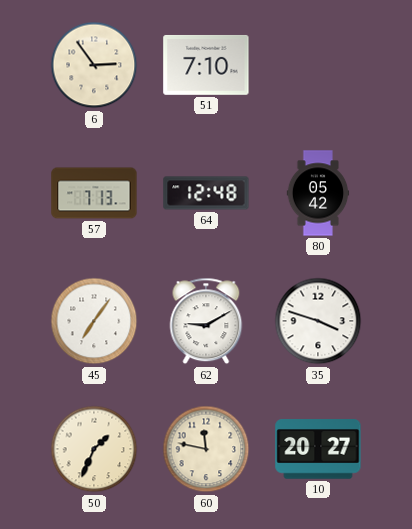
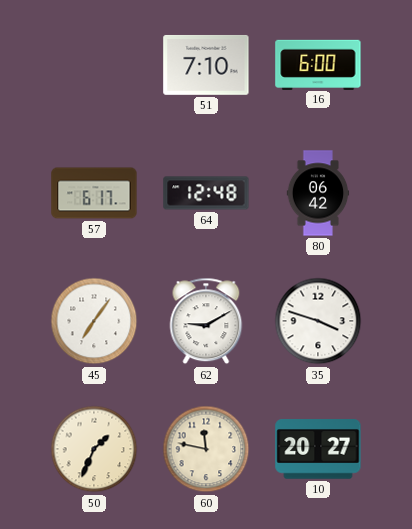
6: 2:54 -> none (94, 65)
16: none -> 6:00 (318, 64)
57: 7:13 -> 6:17 (94, 193)
80: 05:42 -> 06:42 (318, 193)
